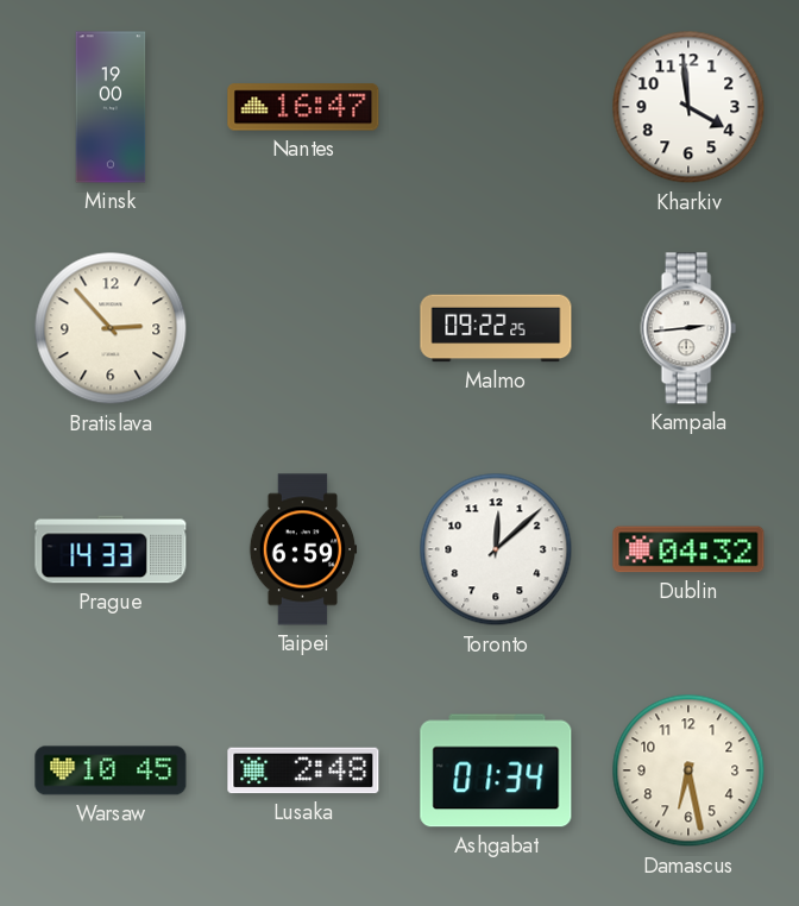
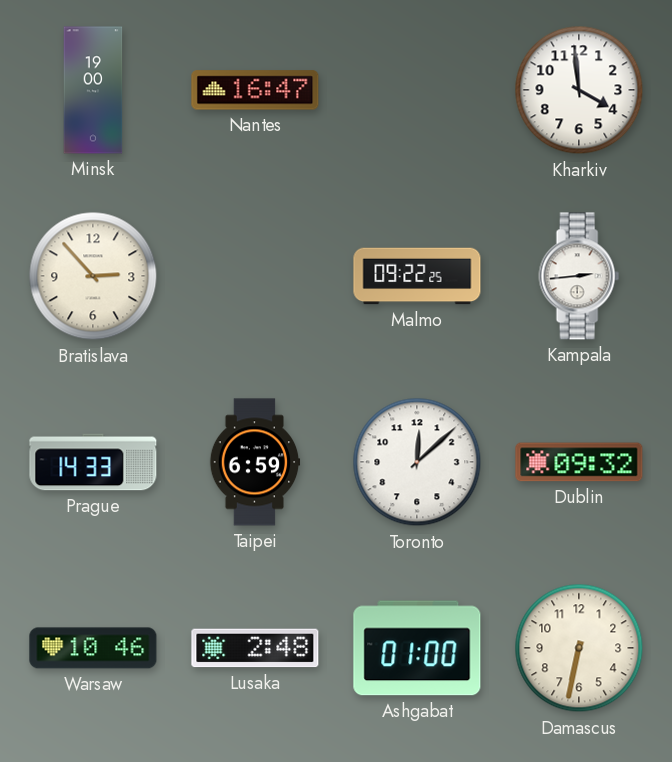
Dublin: 04:32 -> 09:32 (579, 462)
Warsaw: 10:45 -> 10:46 (93, 648)
Ashgabat: 01:34 -> 01:00 (417, 648)
Damascus: 6:28 -> 6:32 (579, 648)
